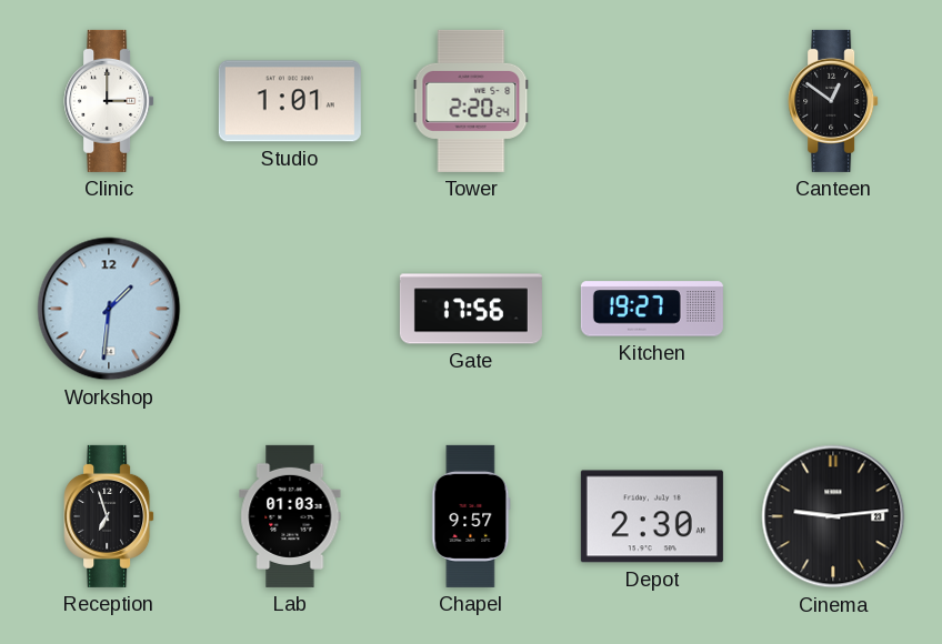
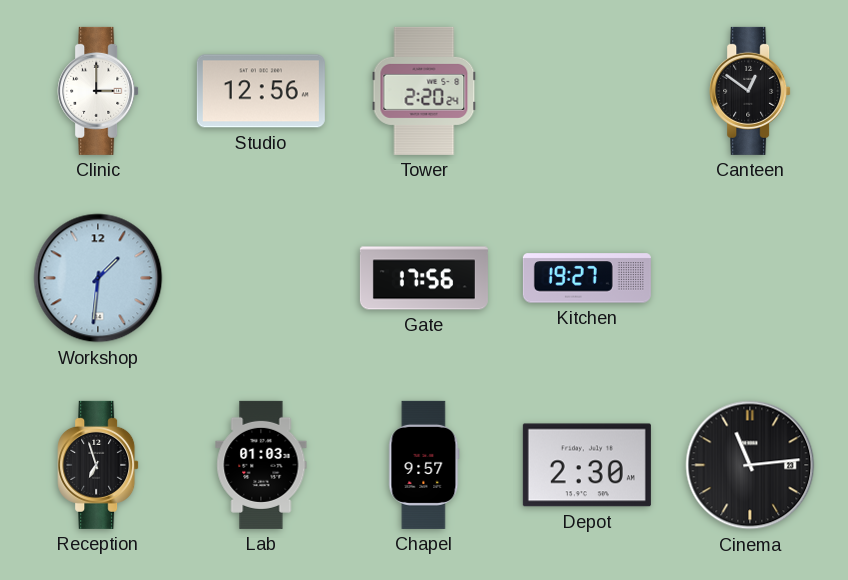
Studio: 1:01 -> 12:56 (261, 91)
Cinema: 9:14 -> 11:14 (750, 465)
